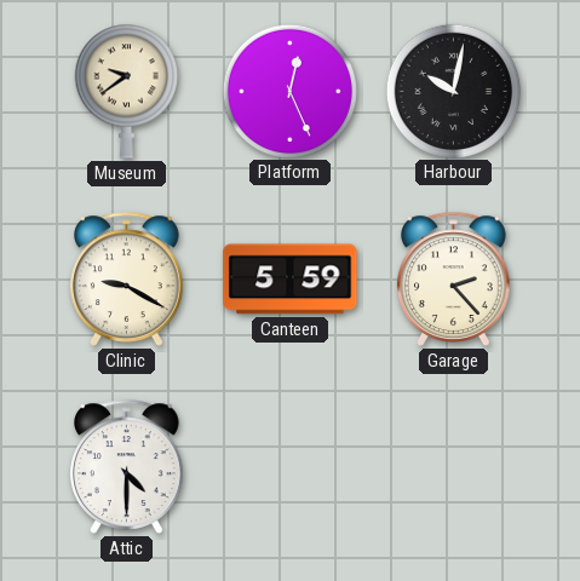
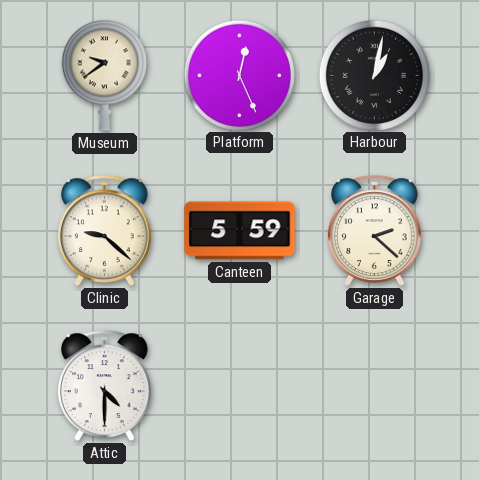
Harbour: 10:02 -> 1:02 (374, 75)
Clinic: 9:20 -> 9:22 (105, 230)
Garage: 2:23 -> 2:22 (375, 230)
